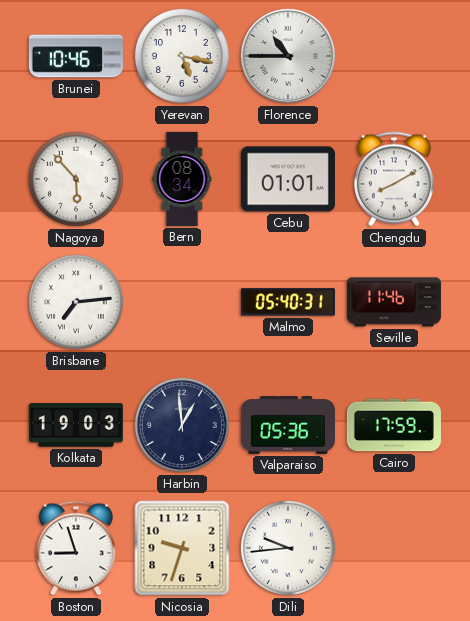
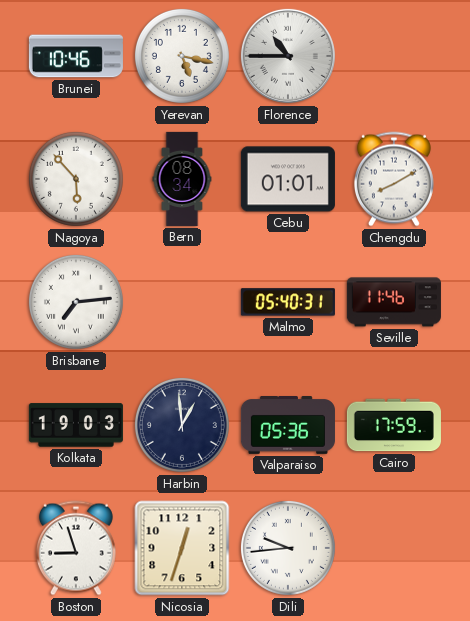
Nicosia: 9:33 -> 12:33 (182, 548)
